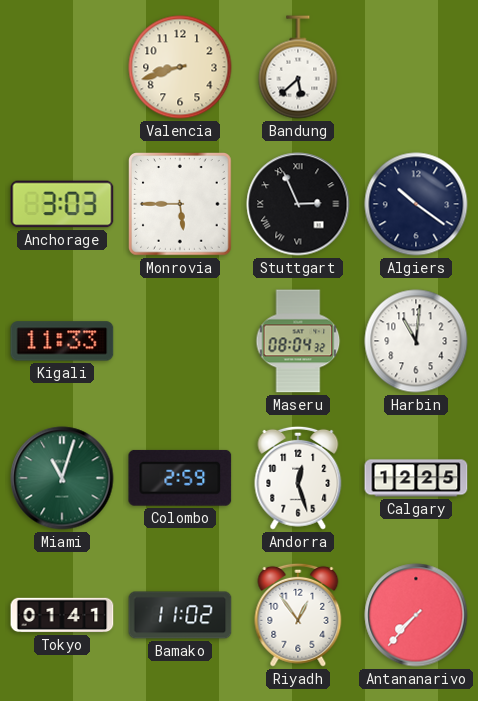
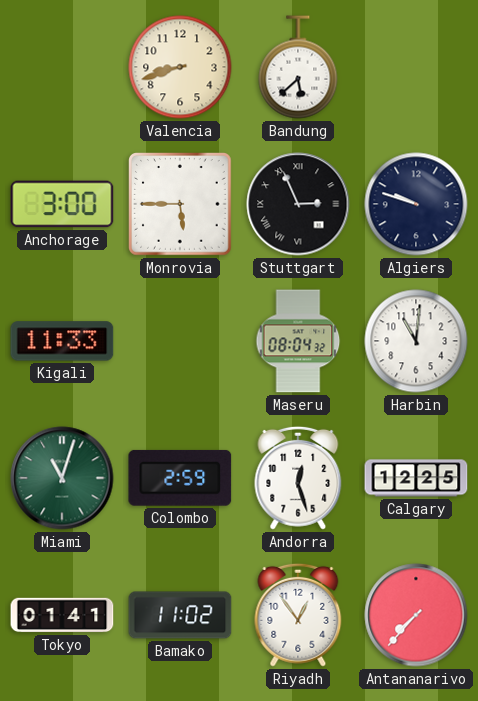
Anchorage: 3:03 -> 3:00 (62, 204)
Algiers: 10:21 -> 9:48 (416, 204)
